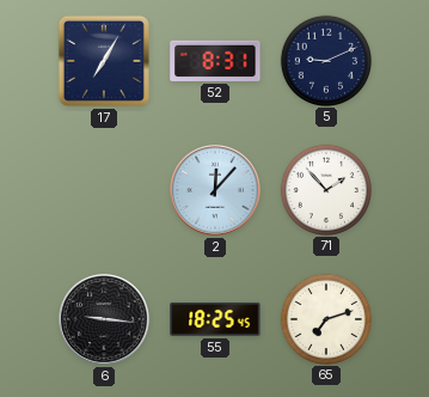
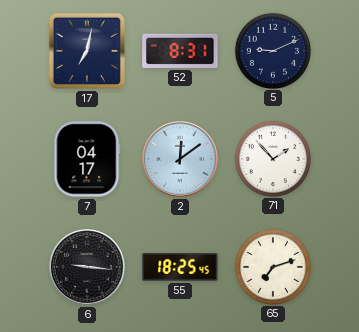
17: 7:05 -> 7:02 (87, 51)
7: none -> 04:17 (87, 159)
2: 12:07 -> 12:09 (181, 160)
